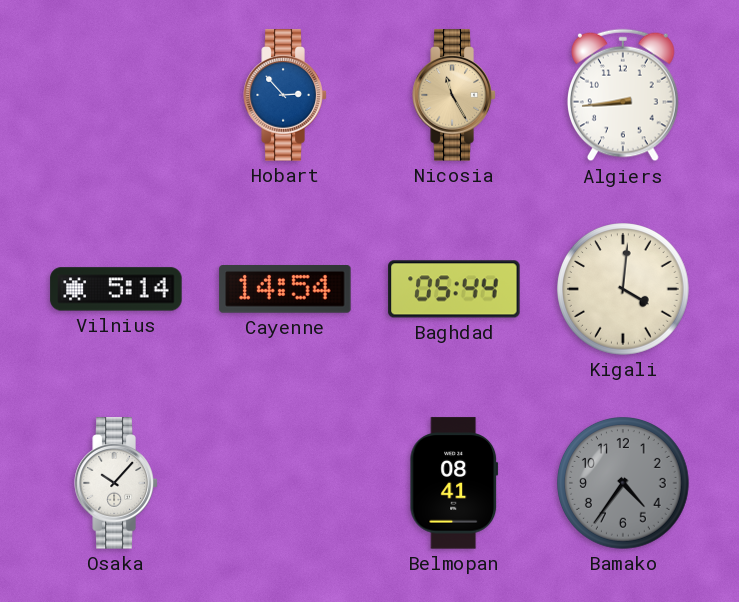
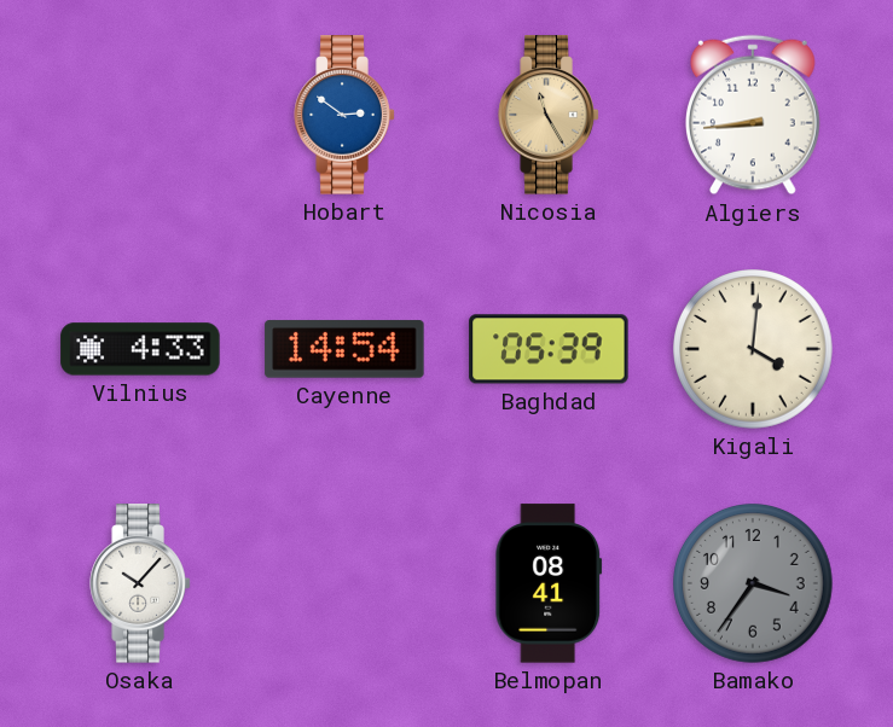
Hobart: 2:53 -> 2:51 (344, 115)
Vilnius: 5:14 -> 4:33 (140, 349)
Baghdad: 05:44 -> 05:39 (549, 349)
Bamako: 4:36 -> 3:36 (754, 584)
